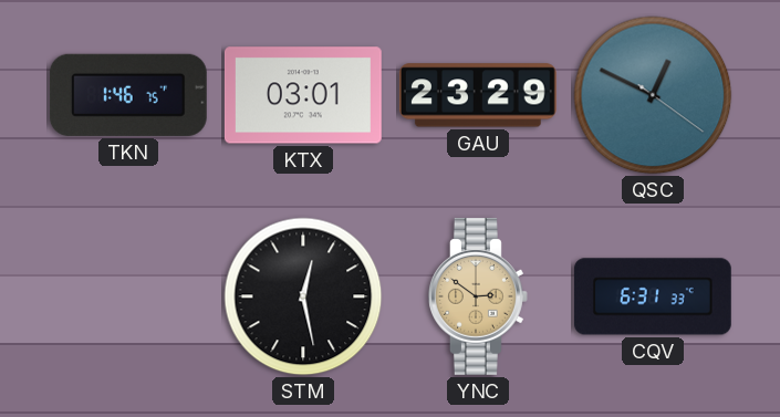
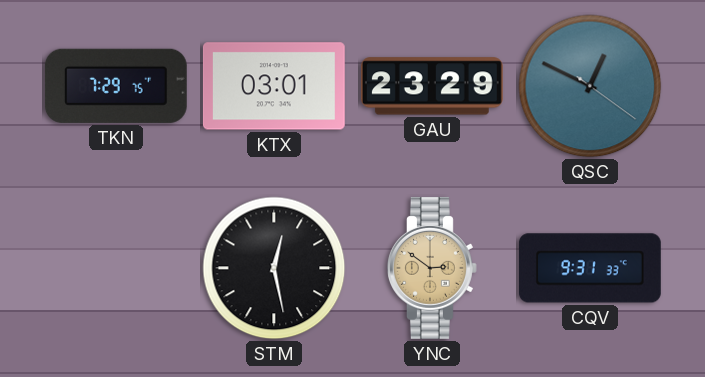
TKN: 1:46 -> 7:29 (116, 86)
CQV: 6:31 -> 9:31 (590, 268)
